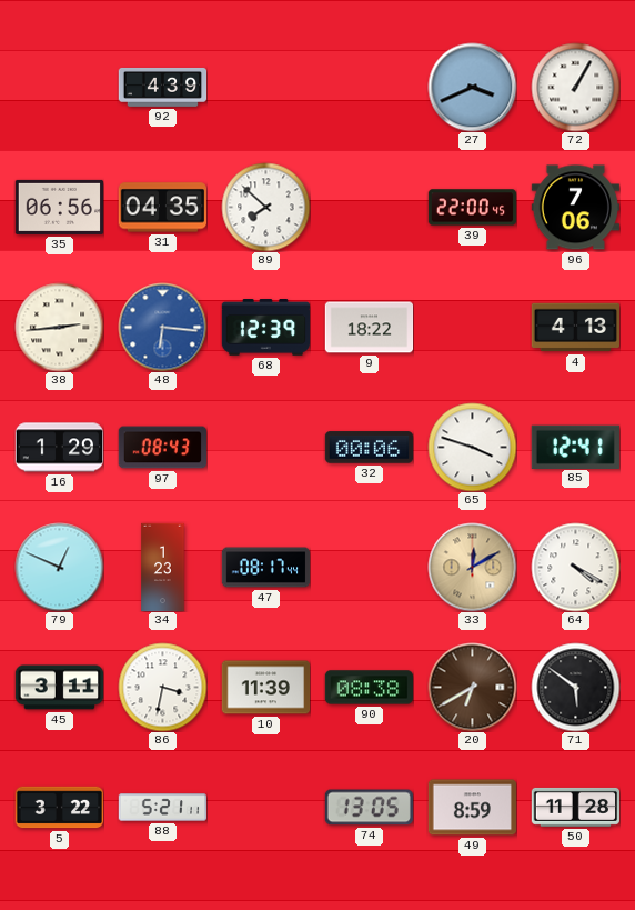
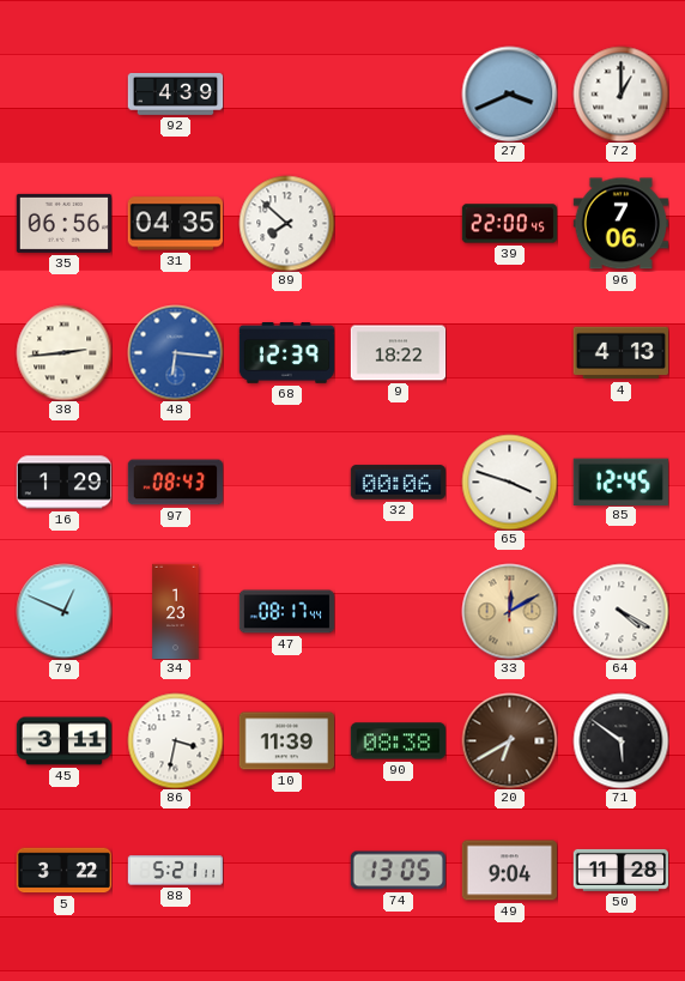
72: 1:05 -> 1:00 (620, 93)
85: 12:41 -> 12:45 (620, 482)
49: 8:59 -> 9:04 (509, 871)
